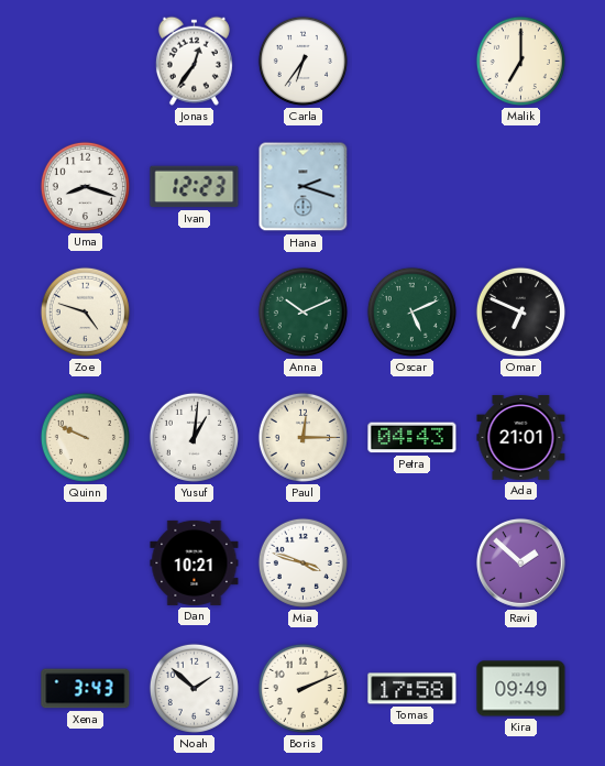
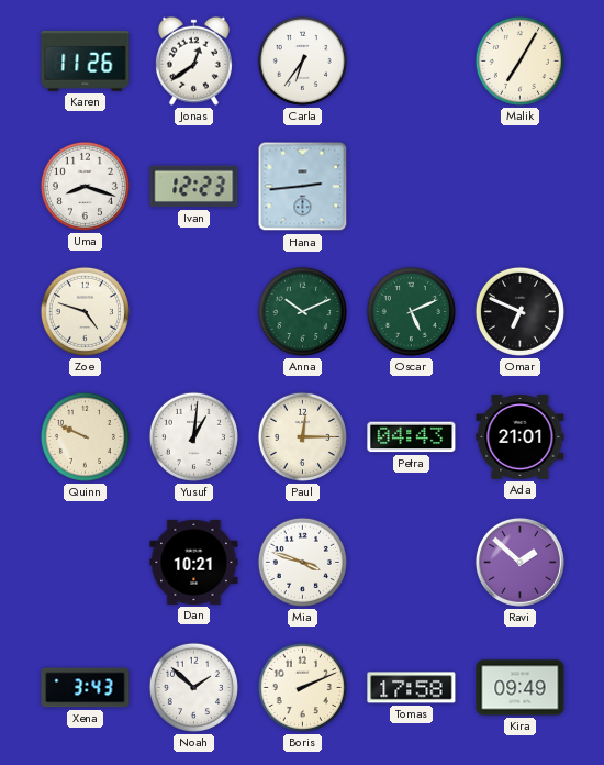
Karen: none -> 11:26 (86, 60)
Jonas: 12:36 -> 12:39 (193, 60)
Malik: 7:00 -> 7:05 (519, 60)
Hana: 2:18 -> 2:44 (303, 187)
